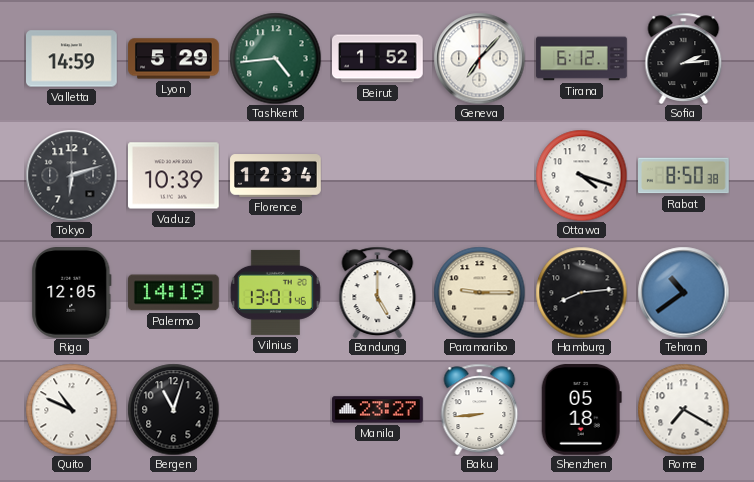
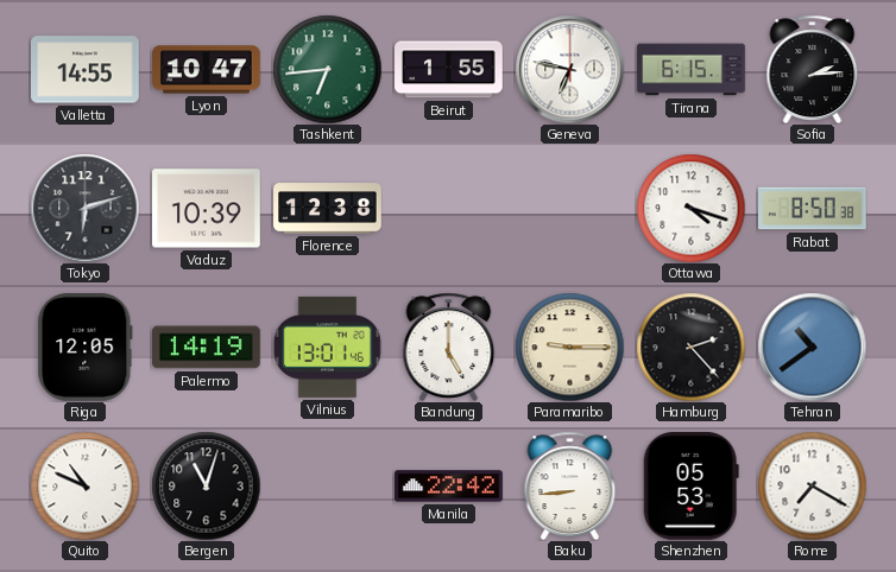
Valletta: 14:59 -> 14:55 (86, 70)
Lyon: 5:29 -> 10:47 (207, 70)
Tashkent: 4:44 -> 6:44 (327, 69)
Beirut: 1:52 -> 1:55 (449, 70)
Geneva: 7:07 -> 6:47 (569, 69)
Tirana: 6:12 -> 6:15 (692, 70)
Florence: 12:34 -> 12:38 (328, 209)
Hamburg: 8:14 -> 2:23 (690, 347)
Manila: 23:27 -> 22:42 (449, 487)
Shenzhen: 05:18 -> 05:53 (690, 485)
